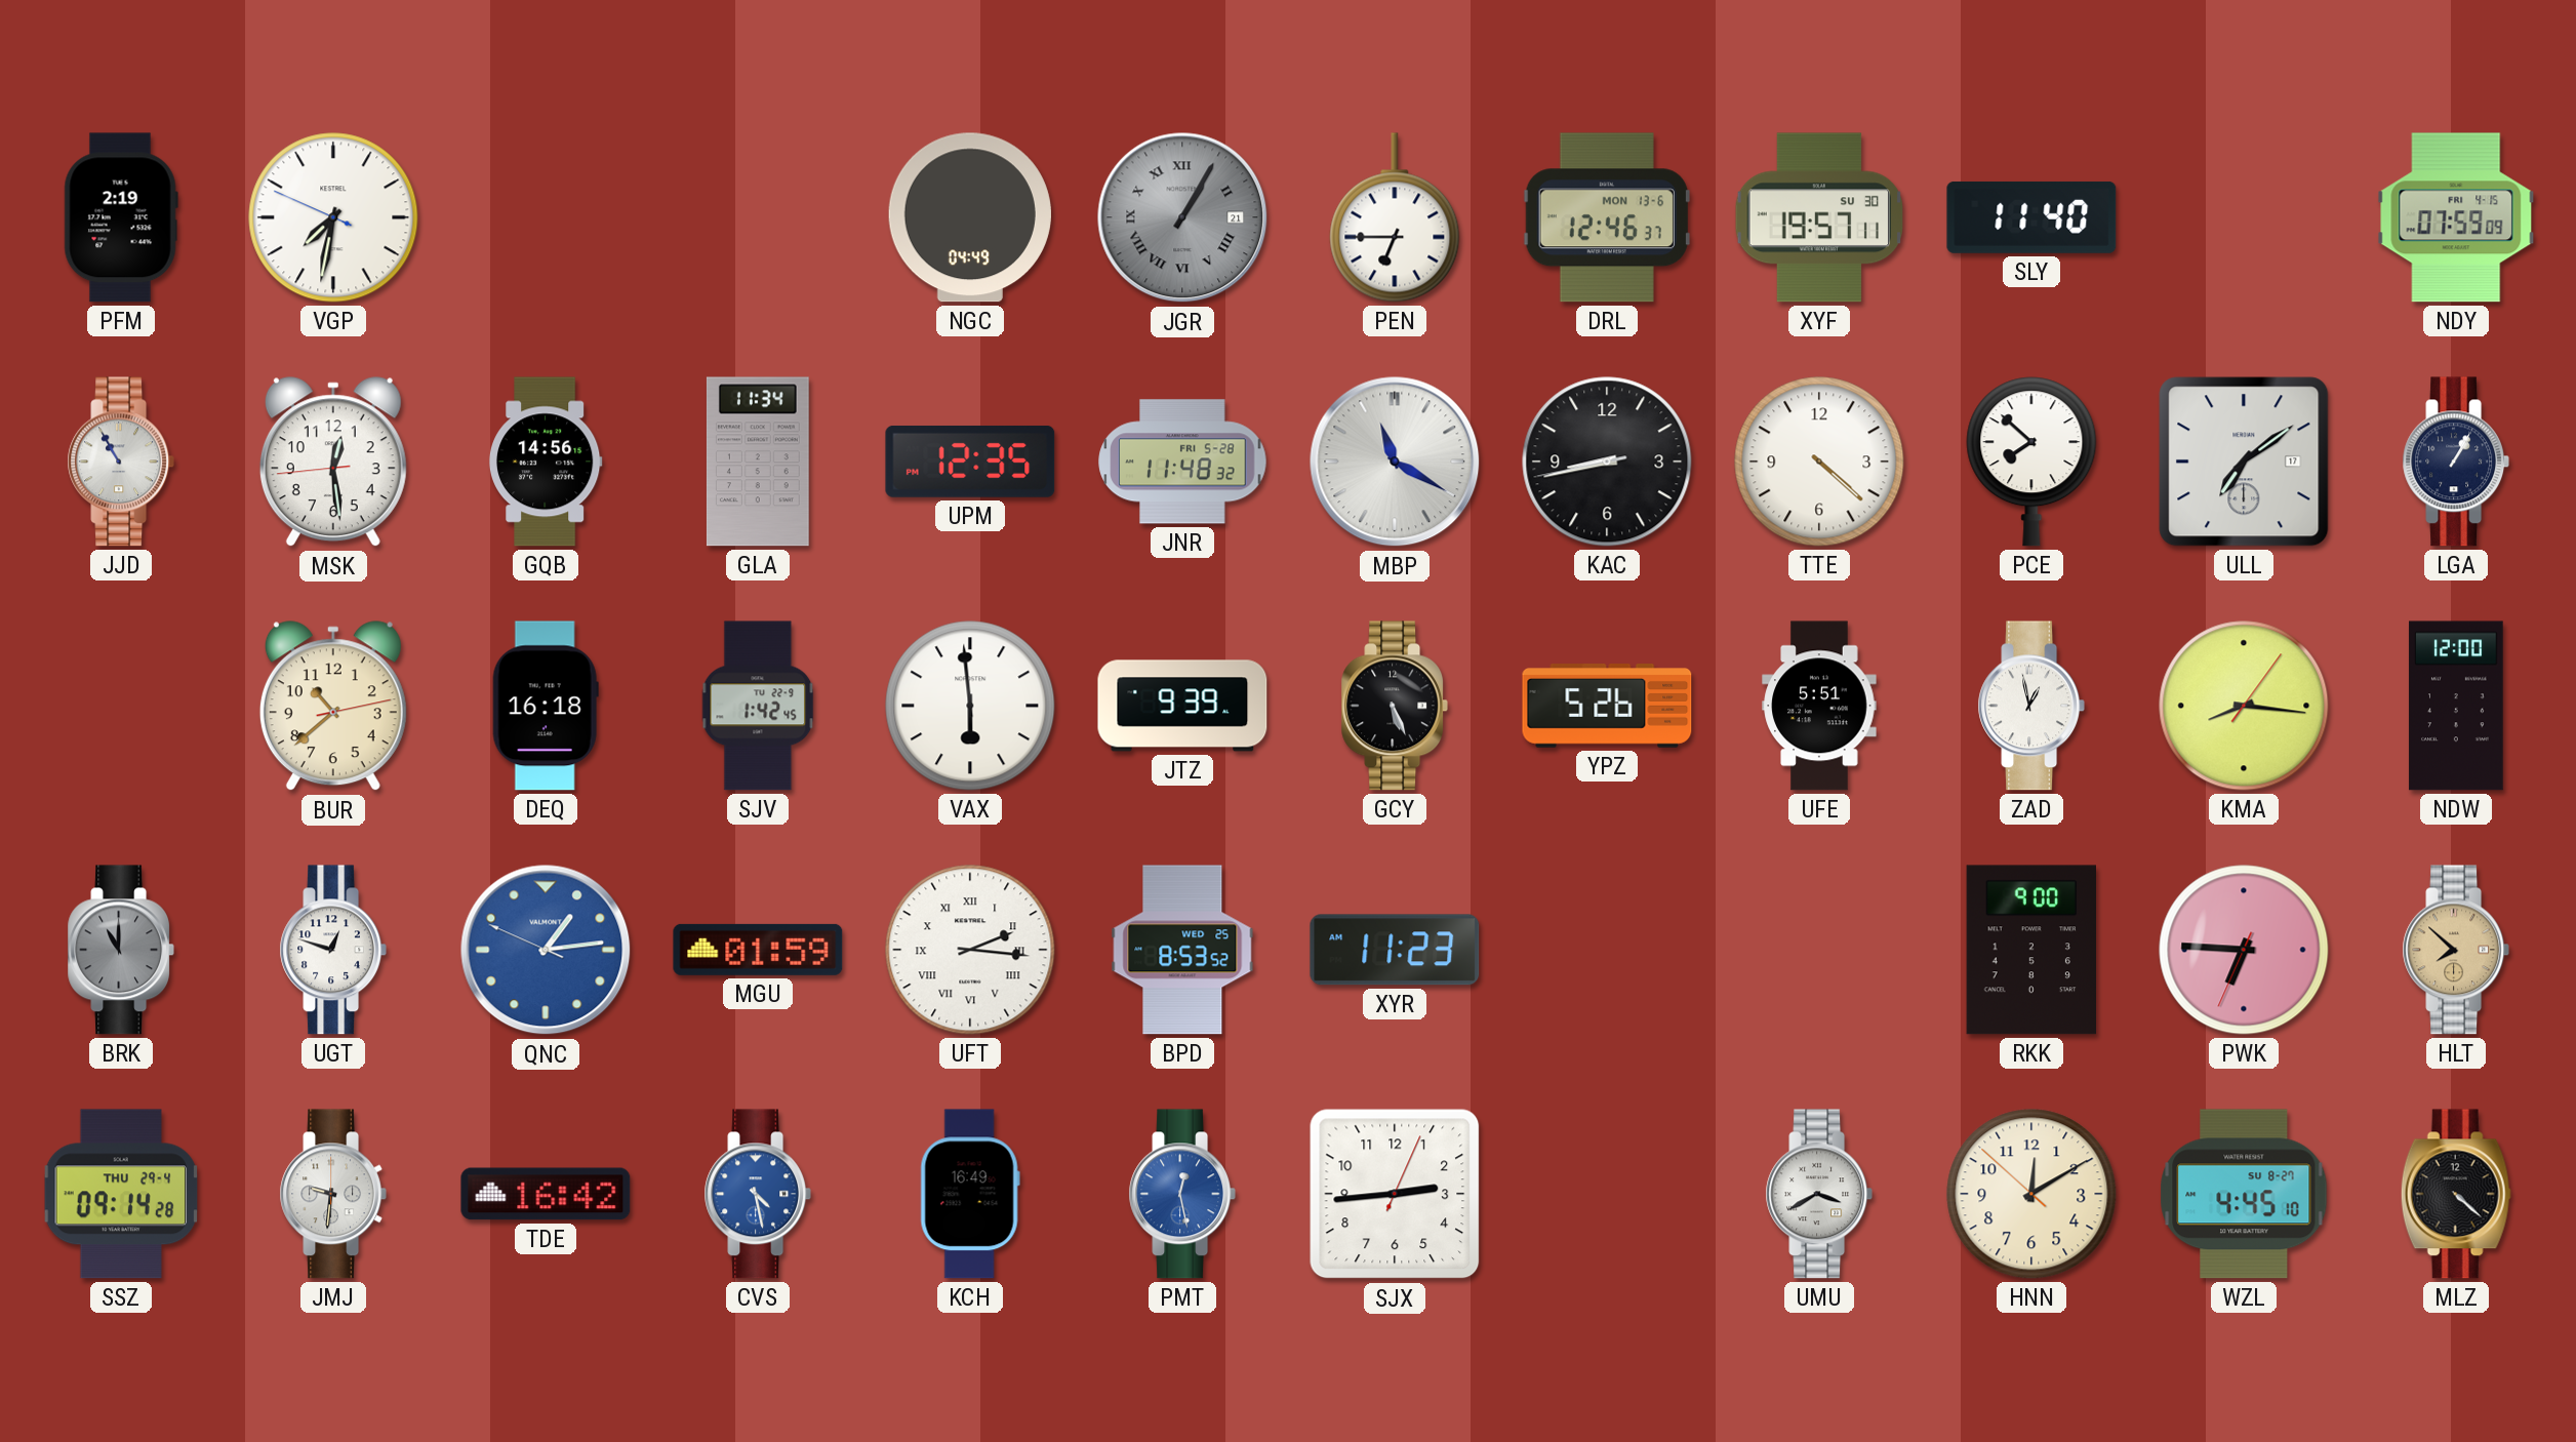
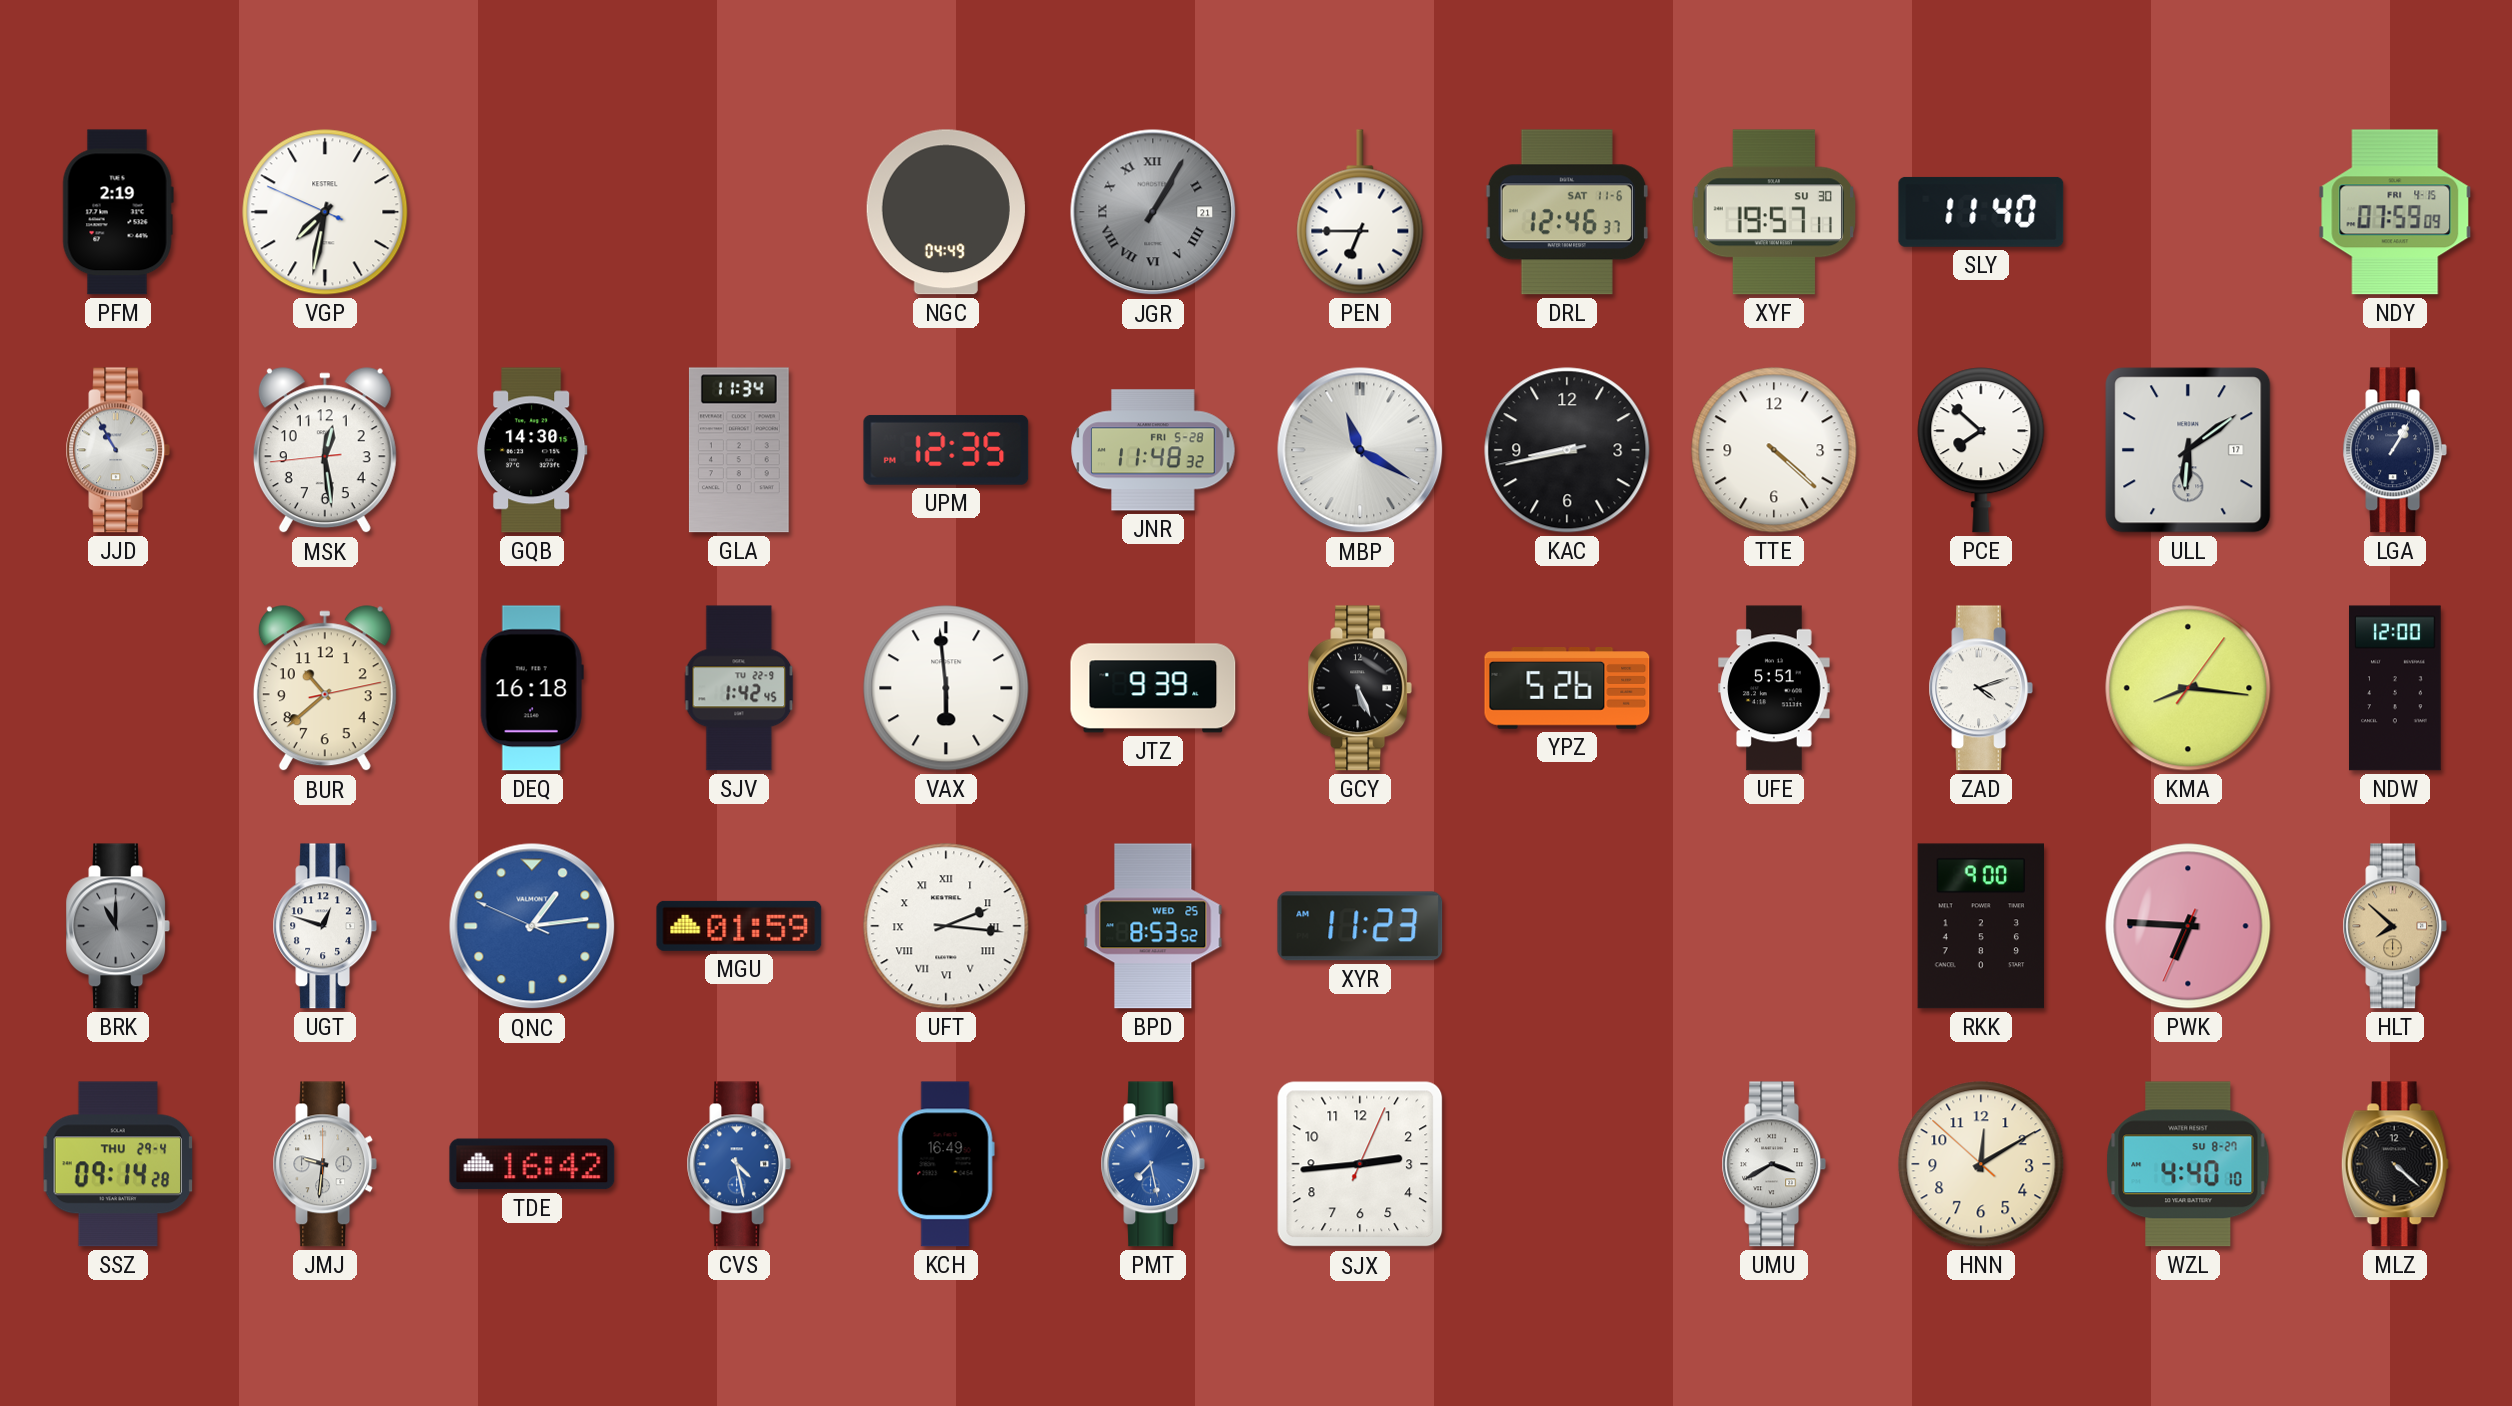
DRL date: MON 13-6 -> SAT 11-6 (1567, 212)
GQB: 14:56 -> 14:30 (532, 450)
ULL: 7:09 -> 6:09 (2188, 450)
ZAD: 12:58 -> 4:12 (1980, 688)
PMT: 12:28 -> 7:28 (1152, 1164)
WZL: 4:45 -> 4:40 (2188, 1164)
